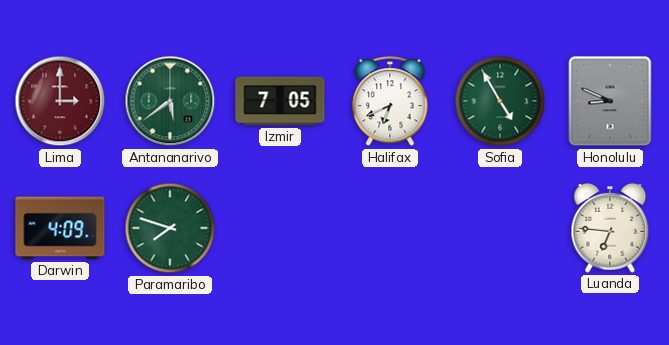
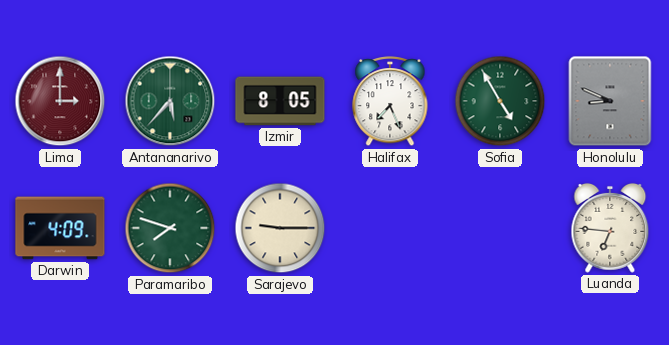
Antananarivo: 5:39 -> 5:37 (170, 101)
Izmir: 7:05 -> 8:05 (280, 101)
Halifax: 6:41 -> 7:26 (390, 101)
Sarajevo: none -> 9:15 (280, 228)
